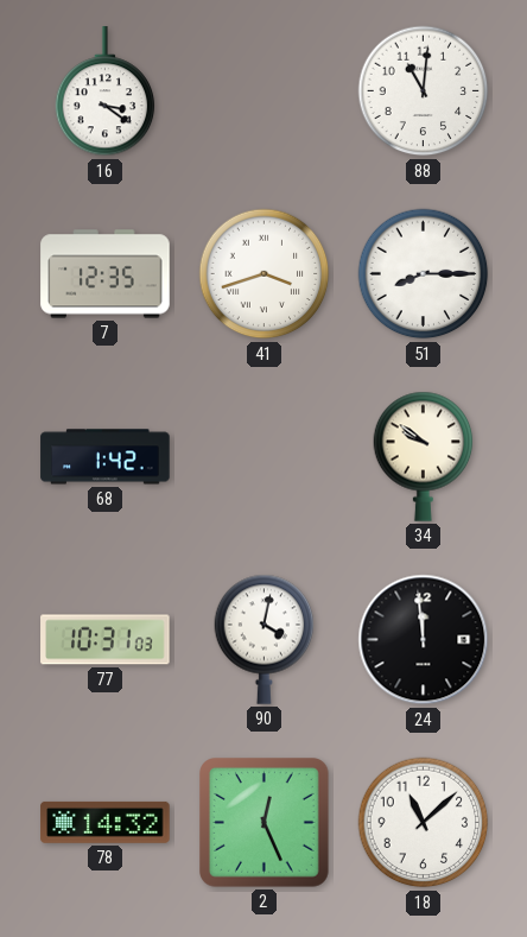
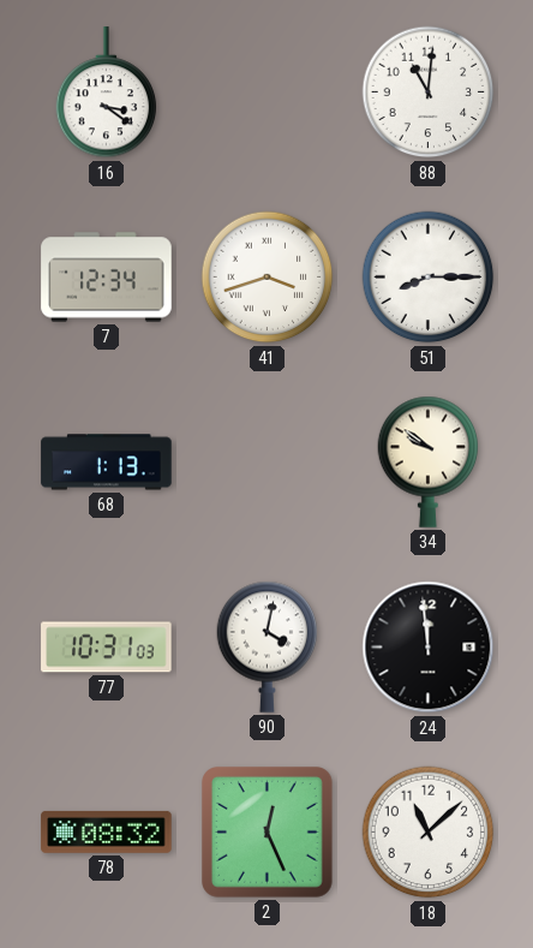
7: 12:35 -> 12:34 (107, 278)
68: 1:42 -> 1:13 (107, 463)
78: 14:32 -> 08:32 (107, 831)
